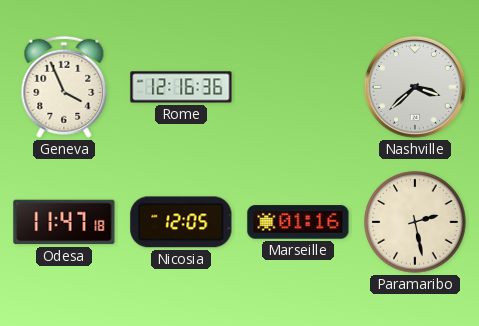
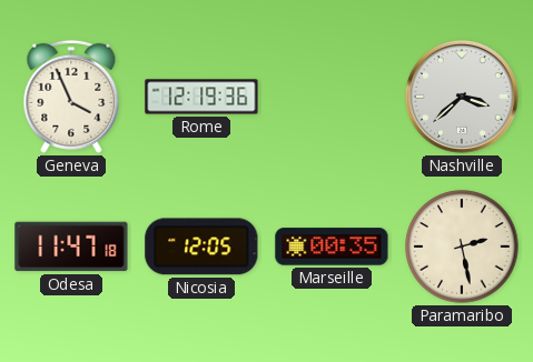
Rome: 12:16 -> 12:19 (201, 97)
Marseille: 01:16 -> 00:35 (332, 247)
